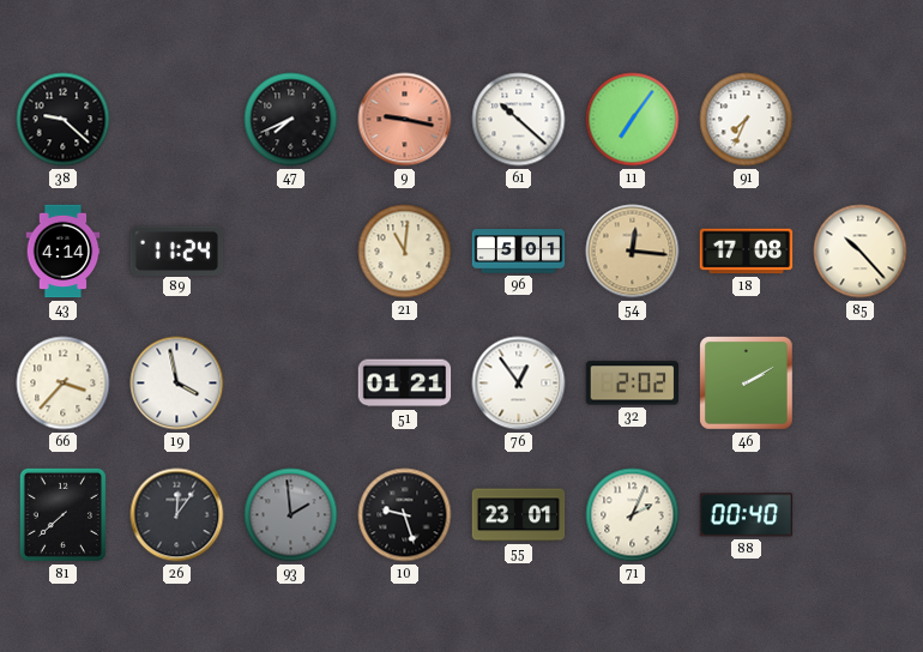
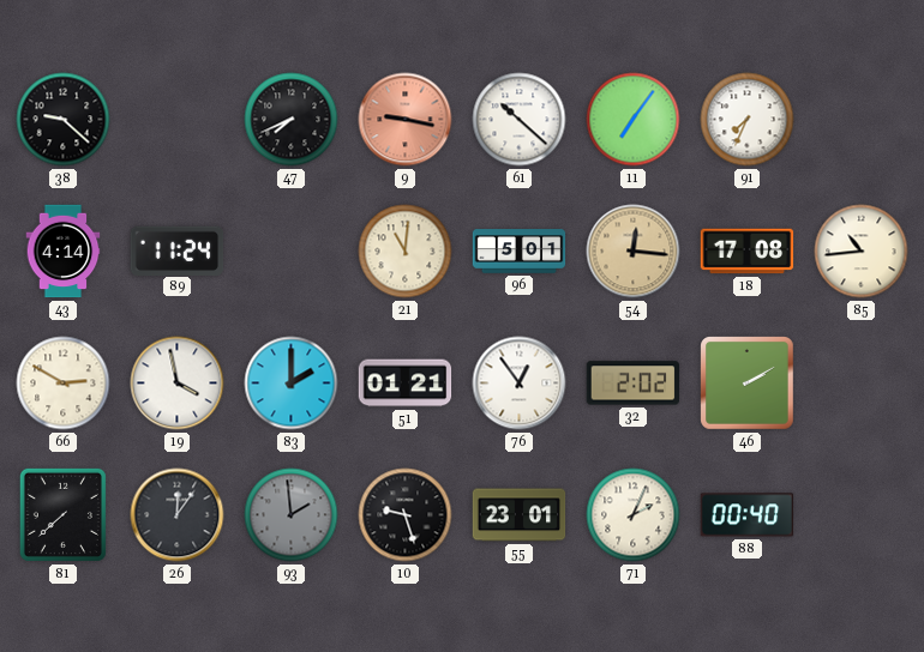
85: 10:23 -> 10:44 (862, 252)
66: 3:37 -> 2:50 (64, 384)
83: none -> 2:00 (292, 384)
